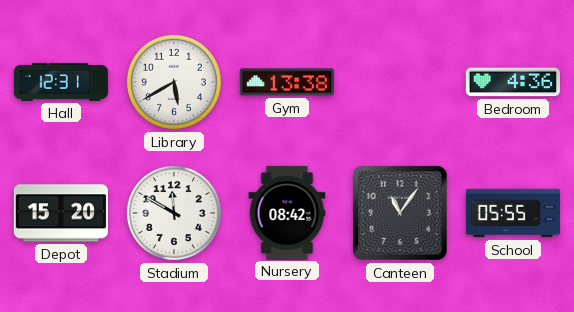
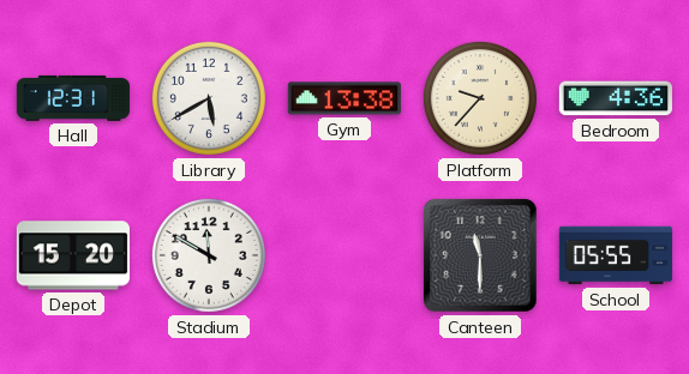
Platform: none -> 9:37 (480, 98)
Nursery: 08:42 -> none (287, 212)
Canteen: 11:06 -> 11:30 (480, 255)
